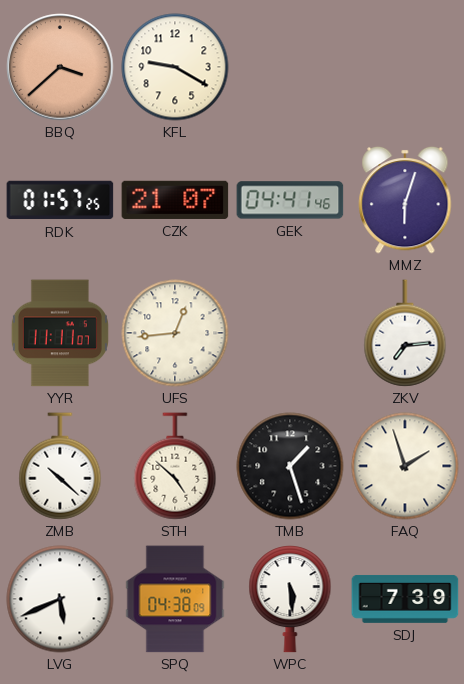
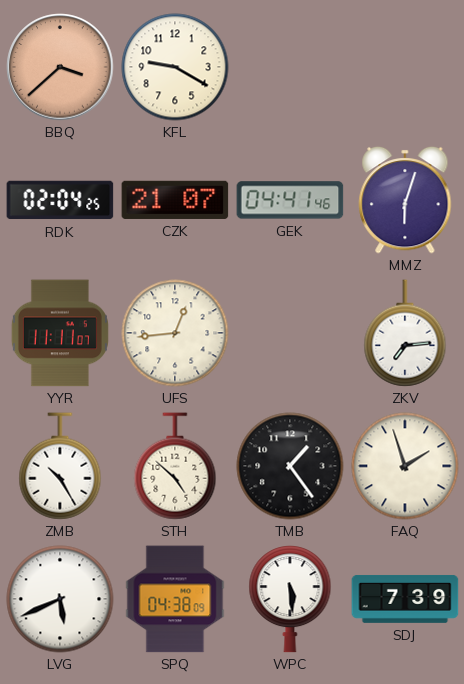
RDK: 01:57 -> 02:04 (60, 200)
ZMB: 10:22 -> 10:25 (60, 466)
TMB: 1:27 -> 1:24 (290, 466)
